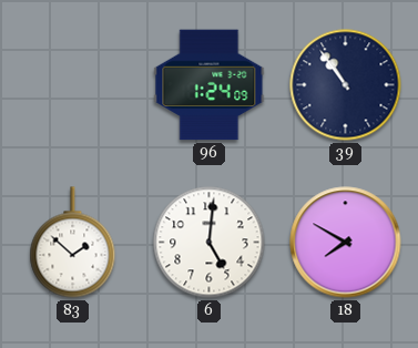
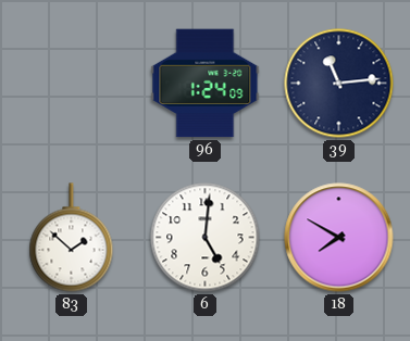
39: 10:54 -> 11:14 (339, 84)
